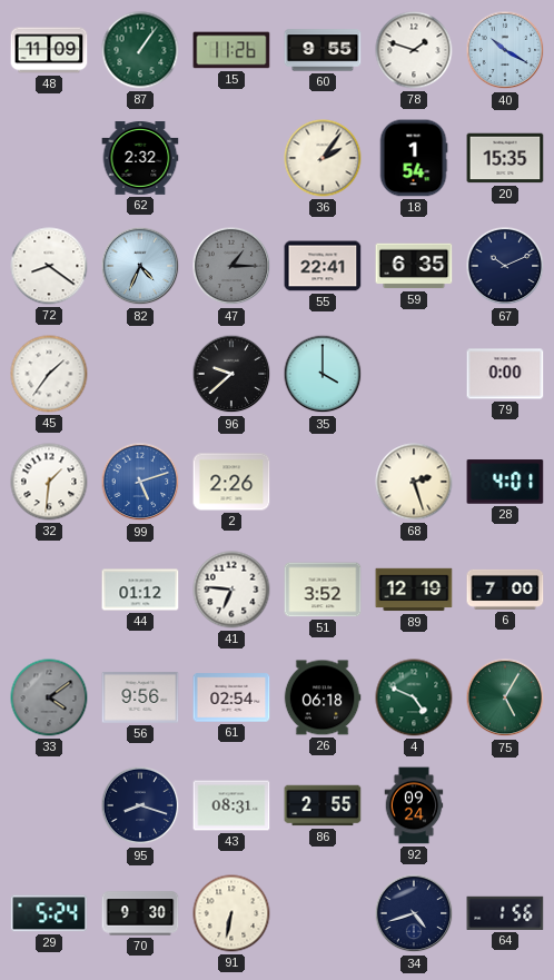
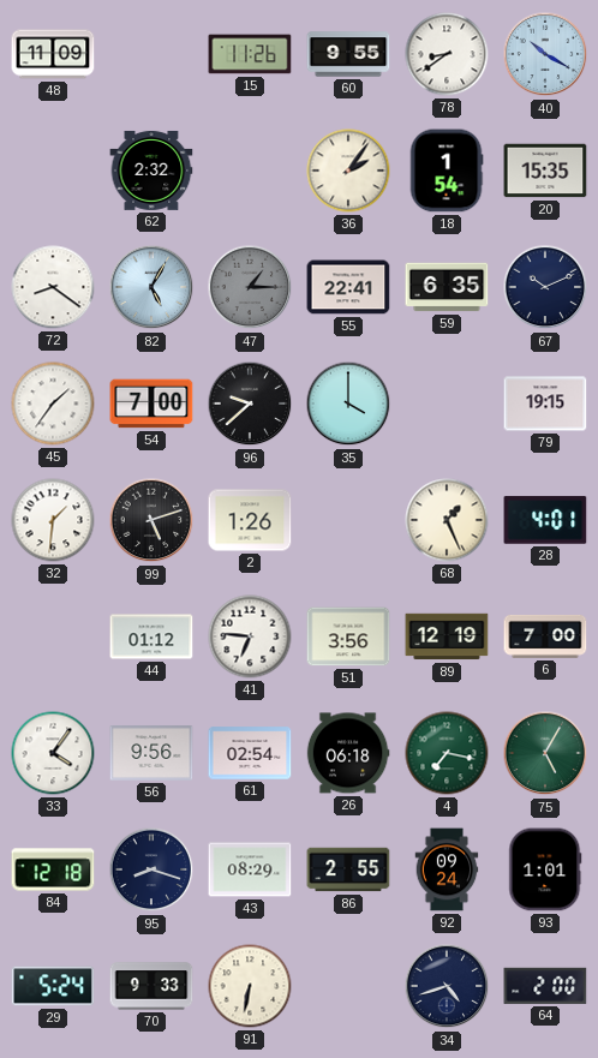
87: 1:06 -> none (140, 50)
78: 1:48 -> 8:39 (447, 54)
82: 4:34 -> 5:05 (151, 287)
54: none -> 7:00 (151, 404)
79: 0:00 -> 19:15 (545, 404)
99 dial: blue -> black (151, 520)
2: 2:26 -> 1:26 (250, 520)
68: 2:27 -> 1:26 (447, 520)
51: 3:52 -> 3:56 (348, 636)
33: 4:09 -> 4:06 (53, 753)
33 dial: grey -> white (53, 753)
4: 4:49 -> 7:17 (447, 753)
84: none -> 12:18 (53, 869)
43: 08:31 -> 08:29 (250, 869)
93: none -> 1:01 (545, 869)
70: 9:30 -> 9:33 (151, 986)
64: 1:56 -> 2:00 (545, 986)
